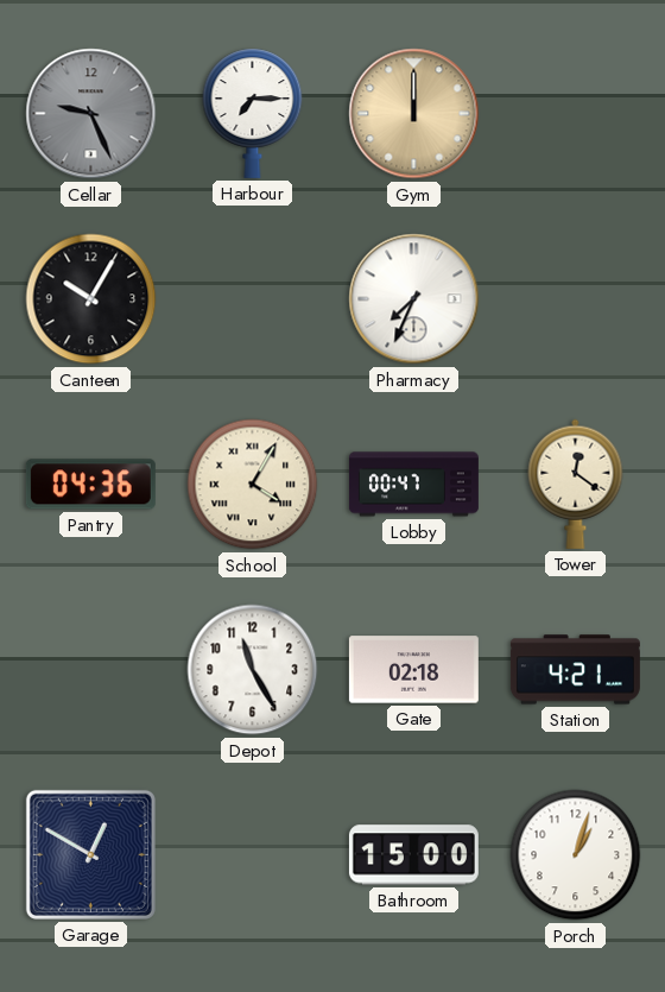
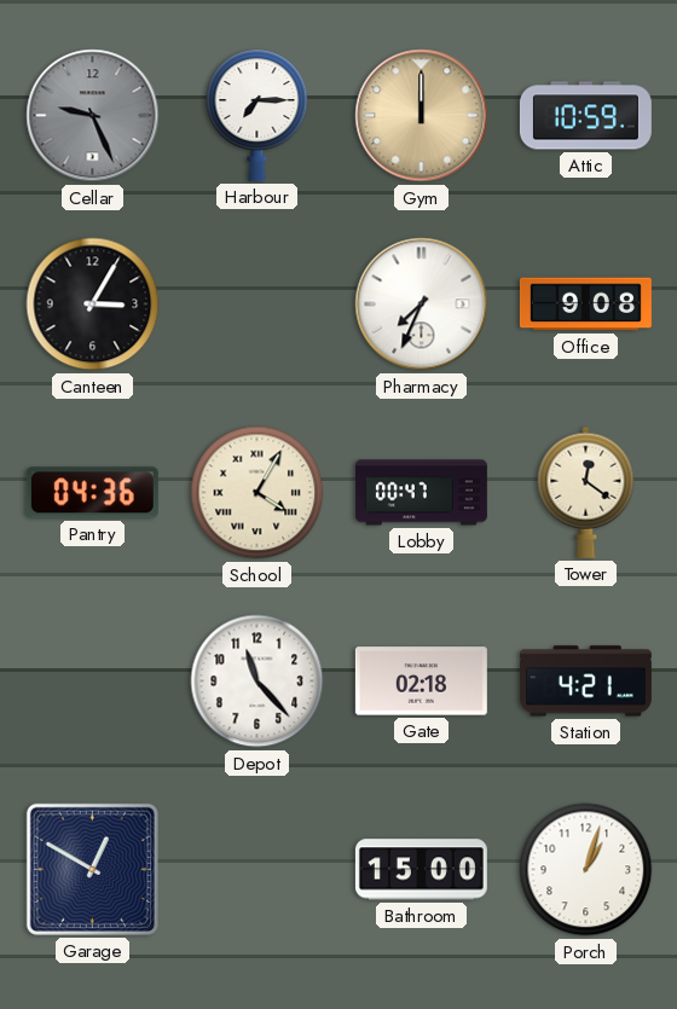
Attic: none -> 10:59 (585, 116)
Canteen: 10:05 -> 3:05 (93, 305)
Office: none -> 9:08 (585, 305)
Depot: 11:25 -> 11:23 (258, 682)
